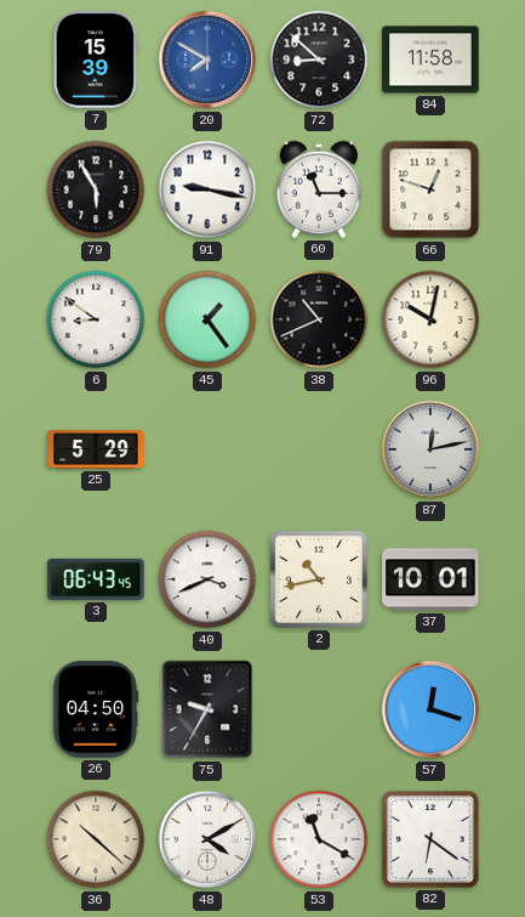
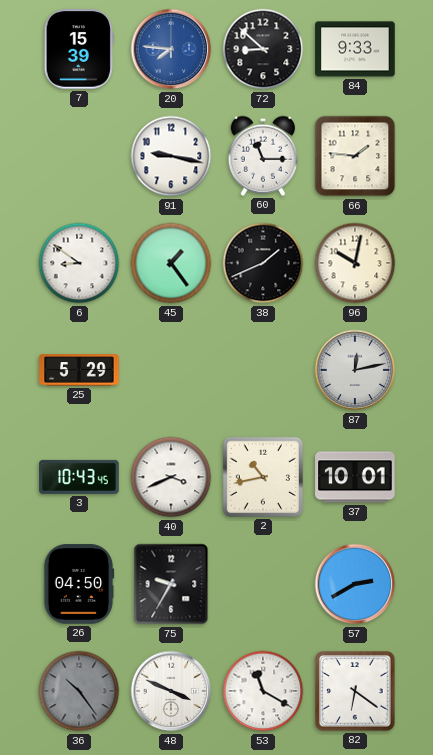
20: 7:50 -> 7:46 (171, 49)
84: 11:58 -> 9:33 (355, 49)
79: 5:55 -> none (96, 189)
66: 12:48 -> 1:46 (355, 156)
38: 10:41 -> 1:41 (263, 263)
3: 06:43 -> 10:43 (79, 477)
57: 12:18 -> 2:40 (355, 584)
36: 10:22 -> 10:24 (79, 691)
36 dial: cream -> grey (79, 691)
48: 4:10 -> 3:49 (171, 691)
